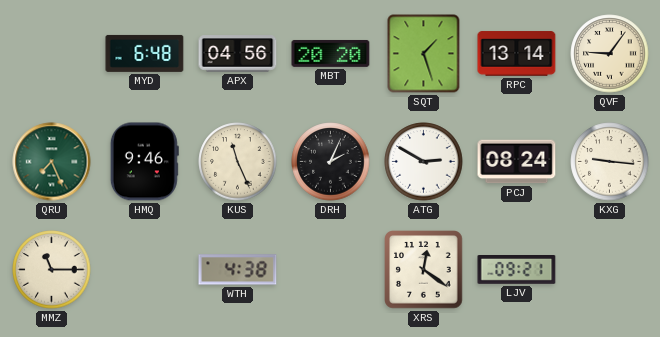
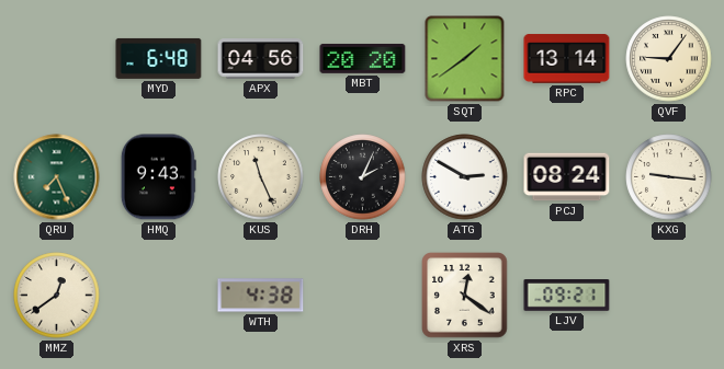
SQT: 1:27 -> 1:39 (465, 59)
HMQ: 9:46 -> 9:43 (158, 177)
MMZ: 11:15 -> 12:39 (57, 296)
